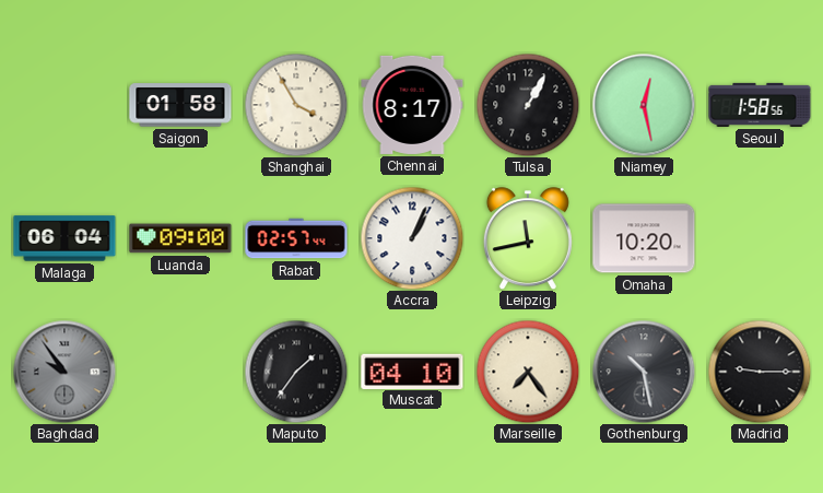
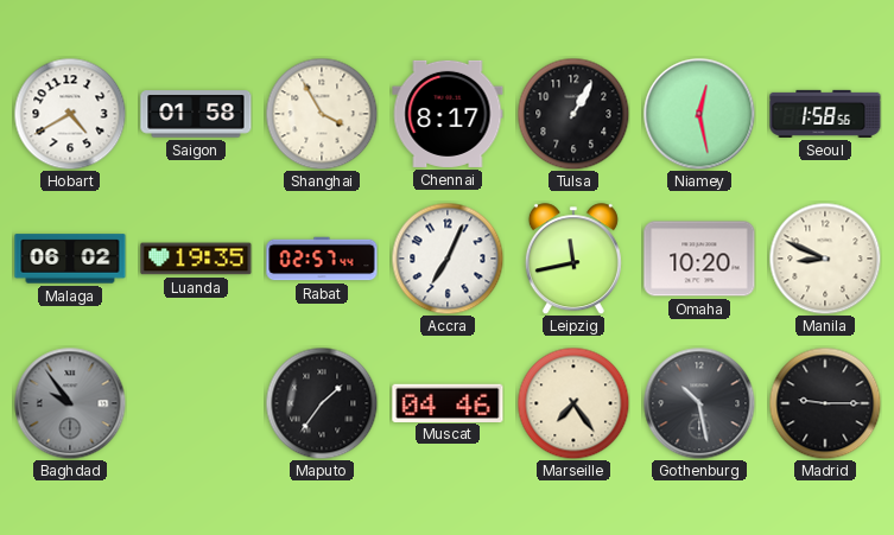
Hobart: none -> 4:40 (70, 114)
Malaga: 06:04 -> 06:02 (70, 259)
Luanda: 09:00 -> 19:35 (196, 259)
Accra: 1:04 -> 7:04 (448, 259)
Manila: none -> 8:49 (825, 259)
Muscat: 04:10 -> 04:46 (448, 402)
